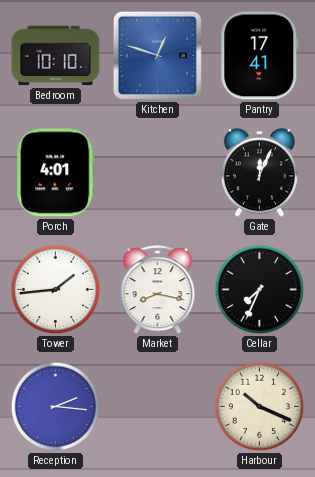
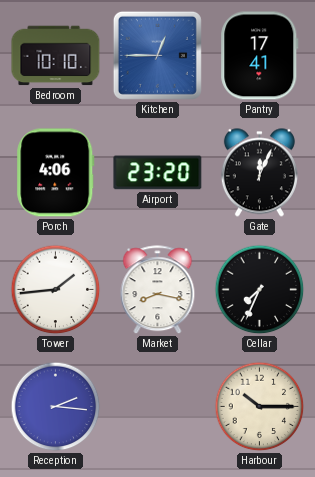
Kitchen: 12:48 -> 12:45 (157, 55)
Porch: 4:01 -> 4:06 (56, 173)
Airport: none -> 23:20 (158, 173)
Harbour: 10:19 -> 10:15 (260, 407)
